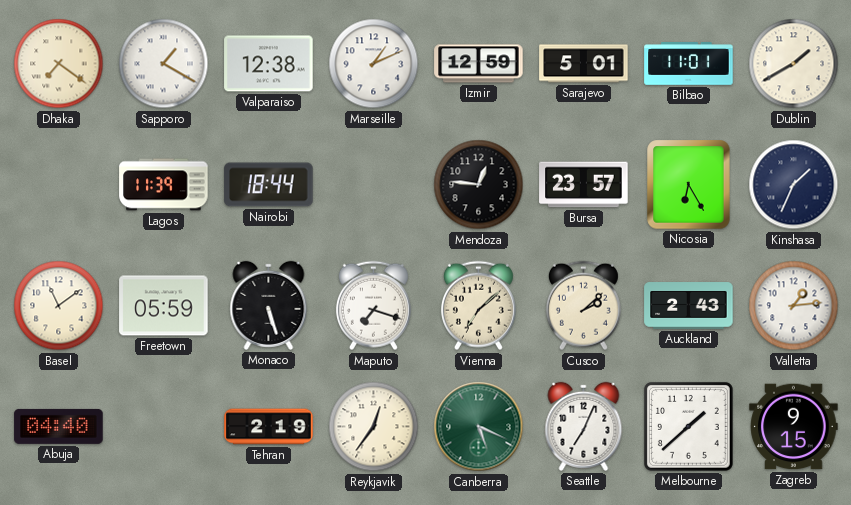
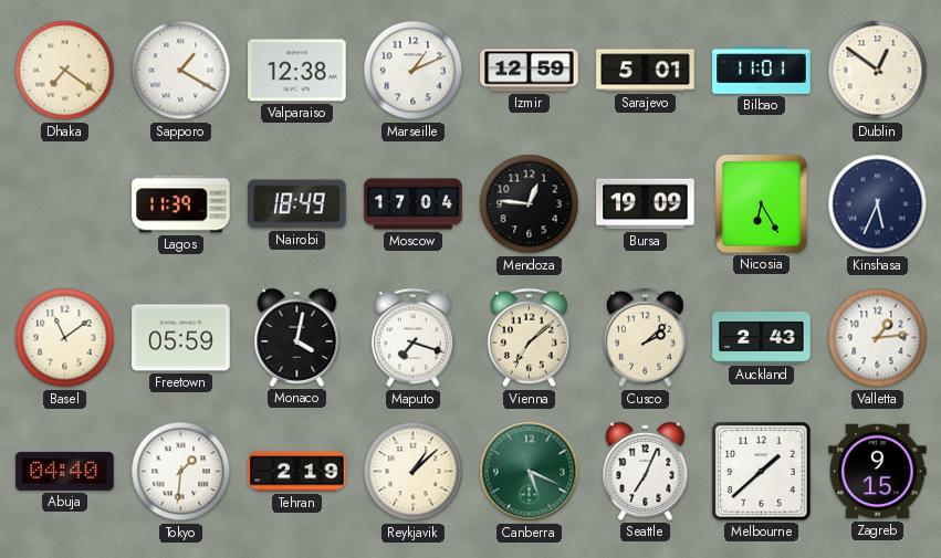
Dublin: 1:40 -> 12:51 (878, 71)
Nairobi: 18:44 -> 18:49 (297, 204)
Moscow: none -> 17:04 (414, 204)
Bursa: 23:57 -> 19:09 (646, 204)
Kinshasa: 1:34 -> 5:34 (878, 204)
Monaco: 5:27 -> 4:02 (297, 337)
Tokyo: none -> 1:31 (181, 472)
Reykjavik: 12:36 -> 1:08 (414, 472)
